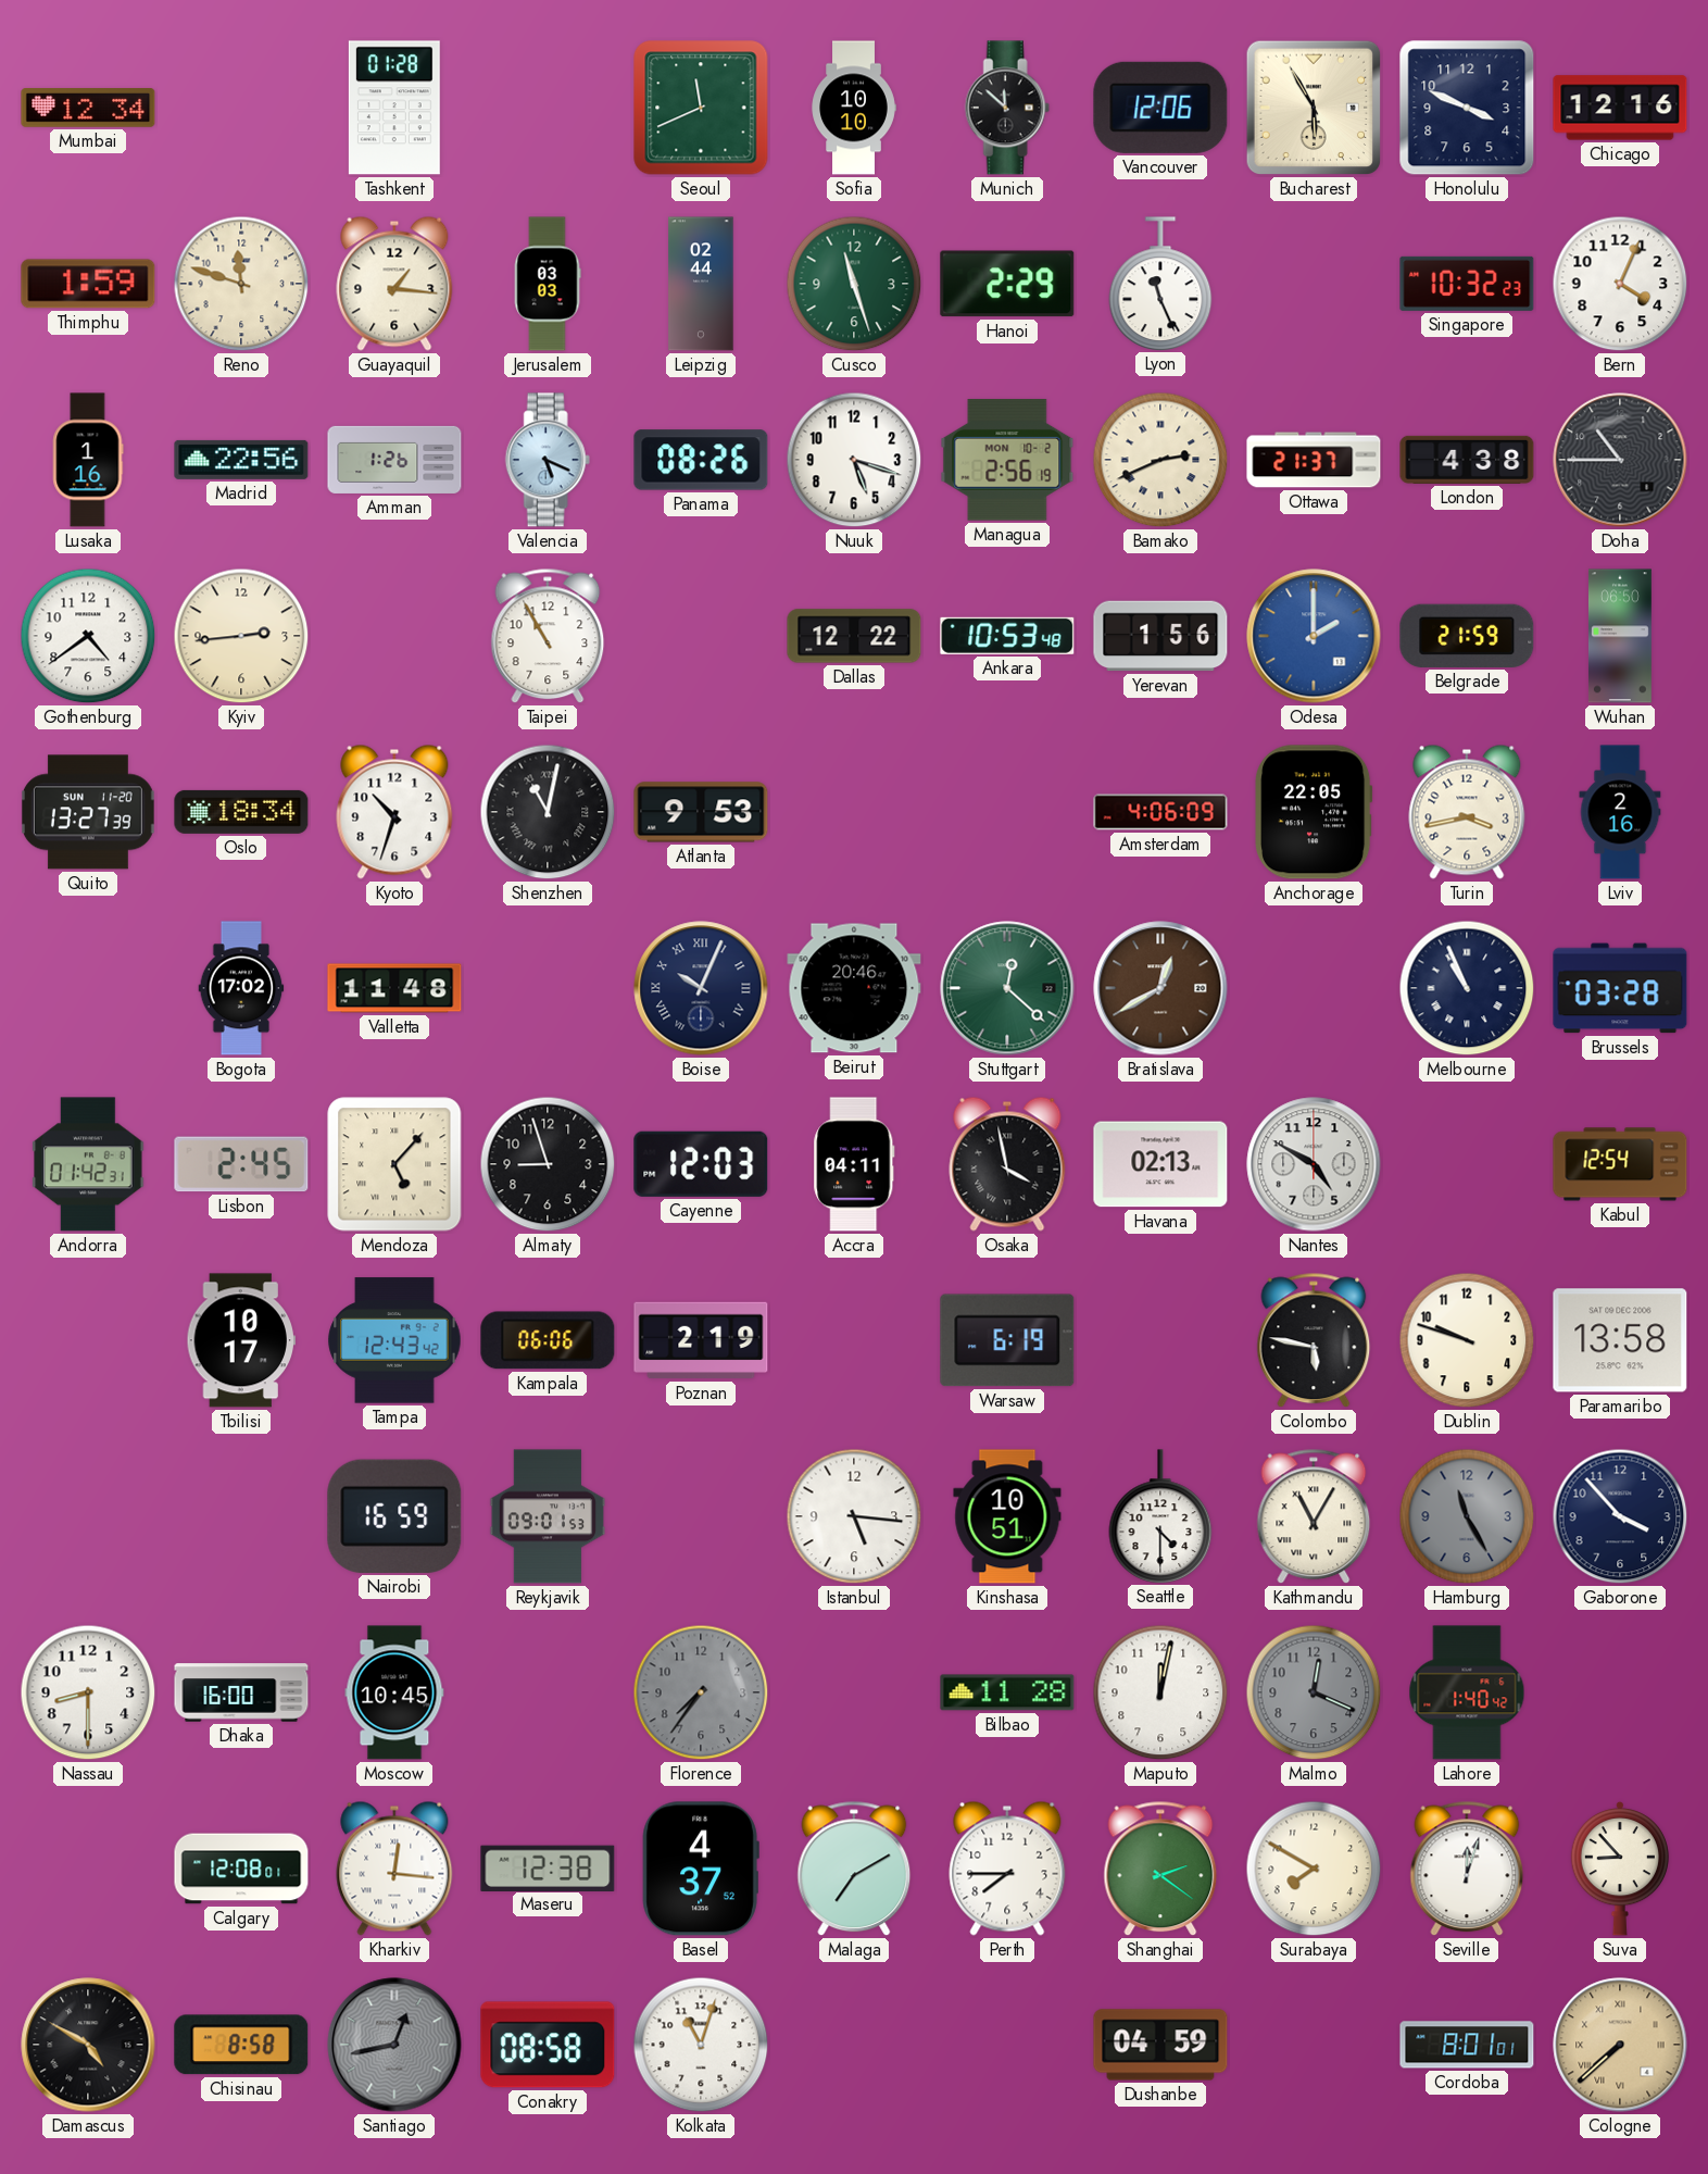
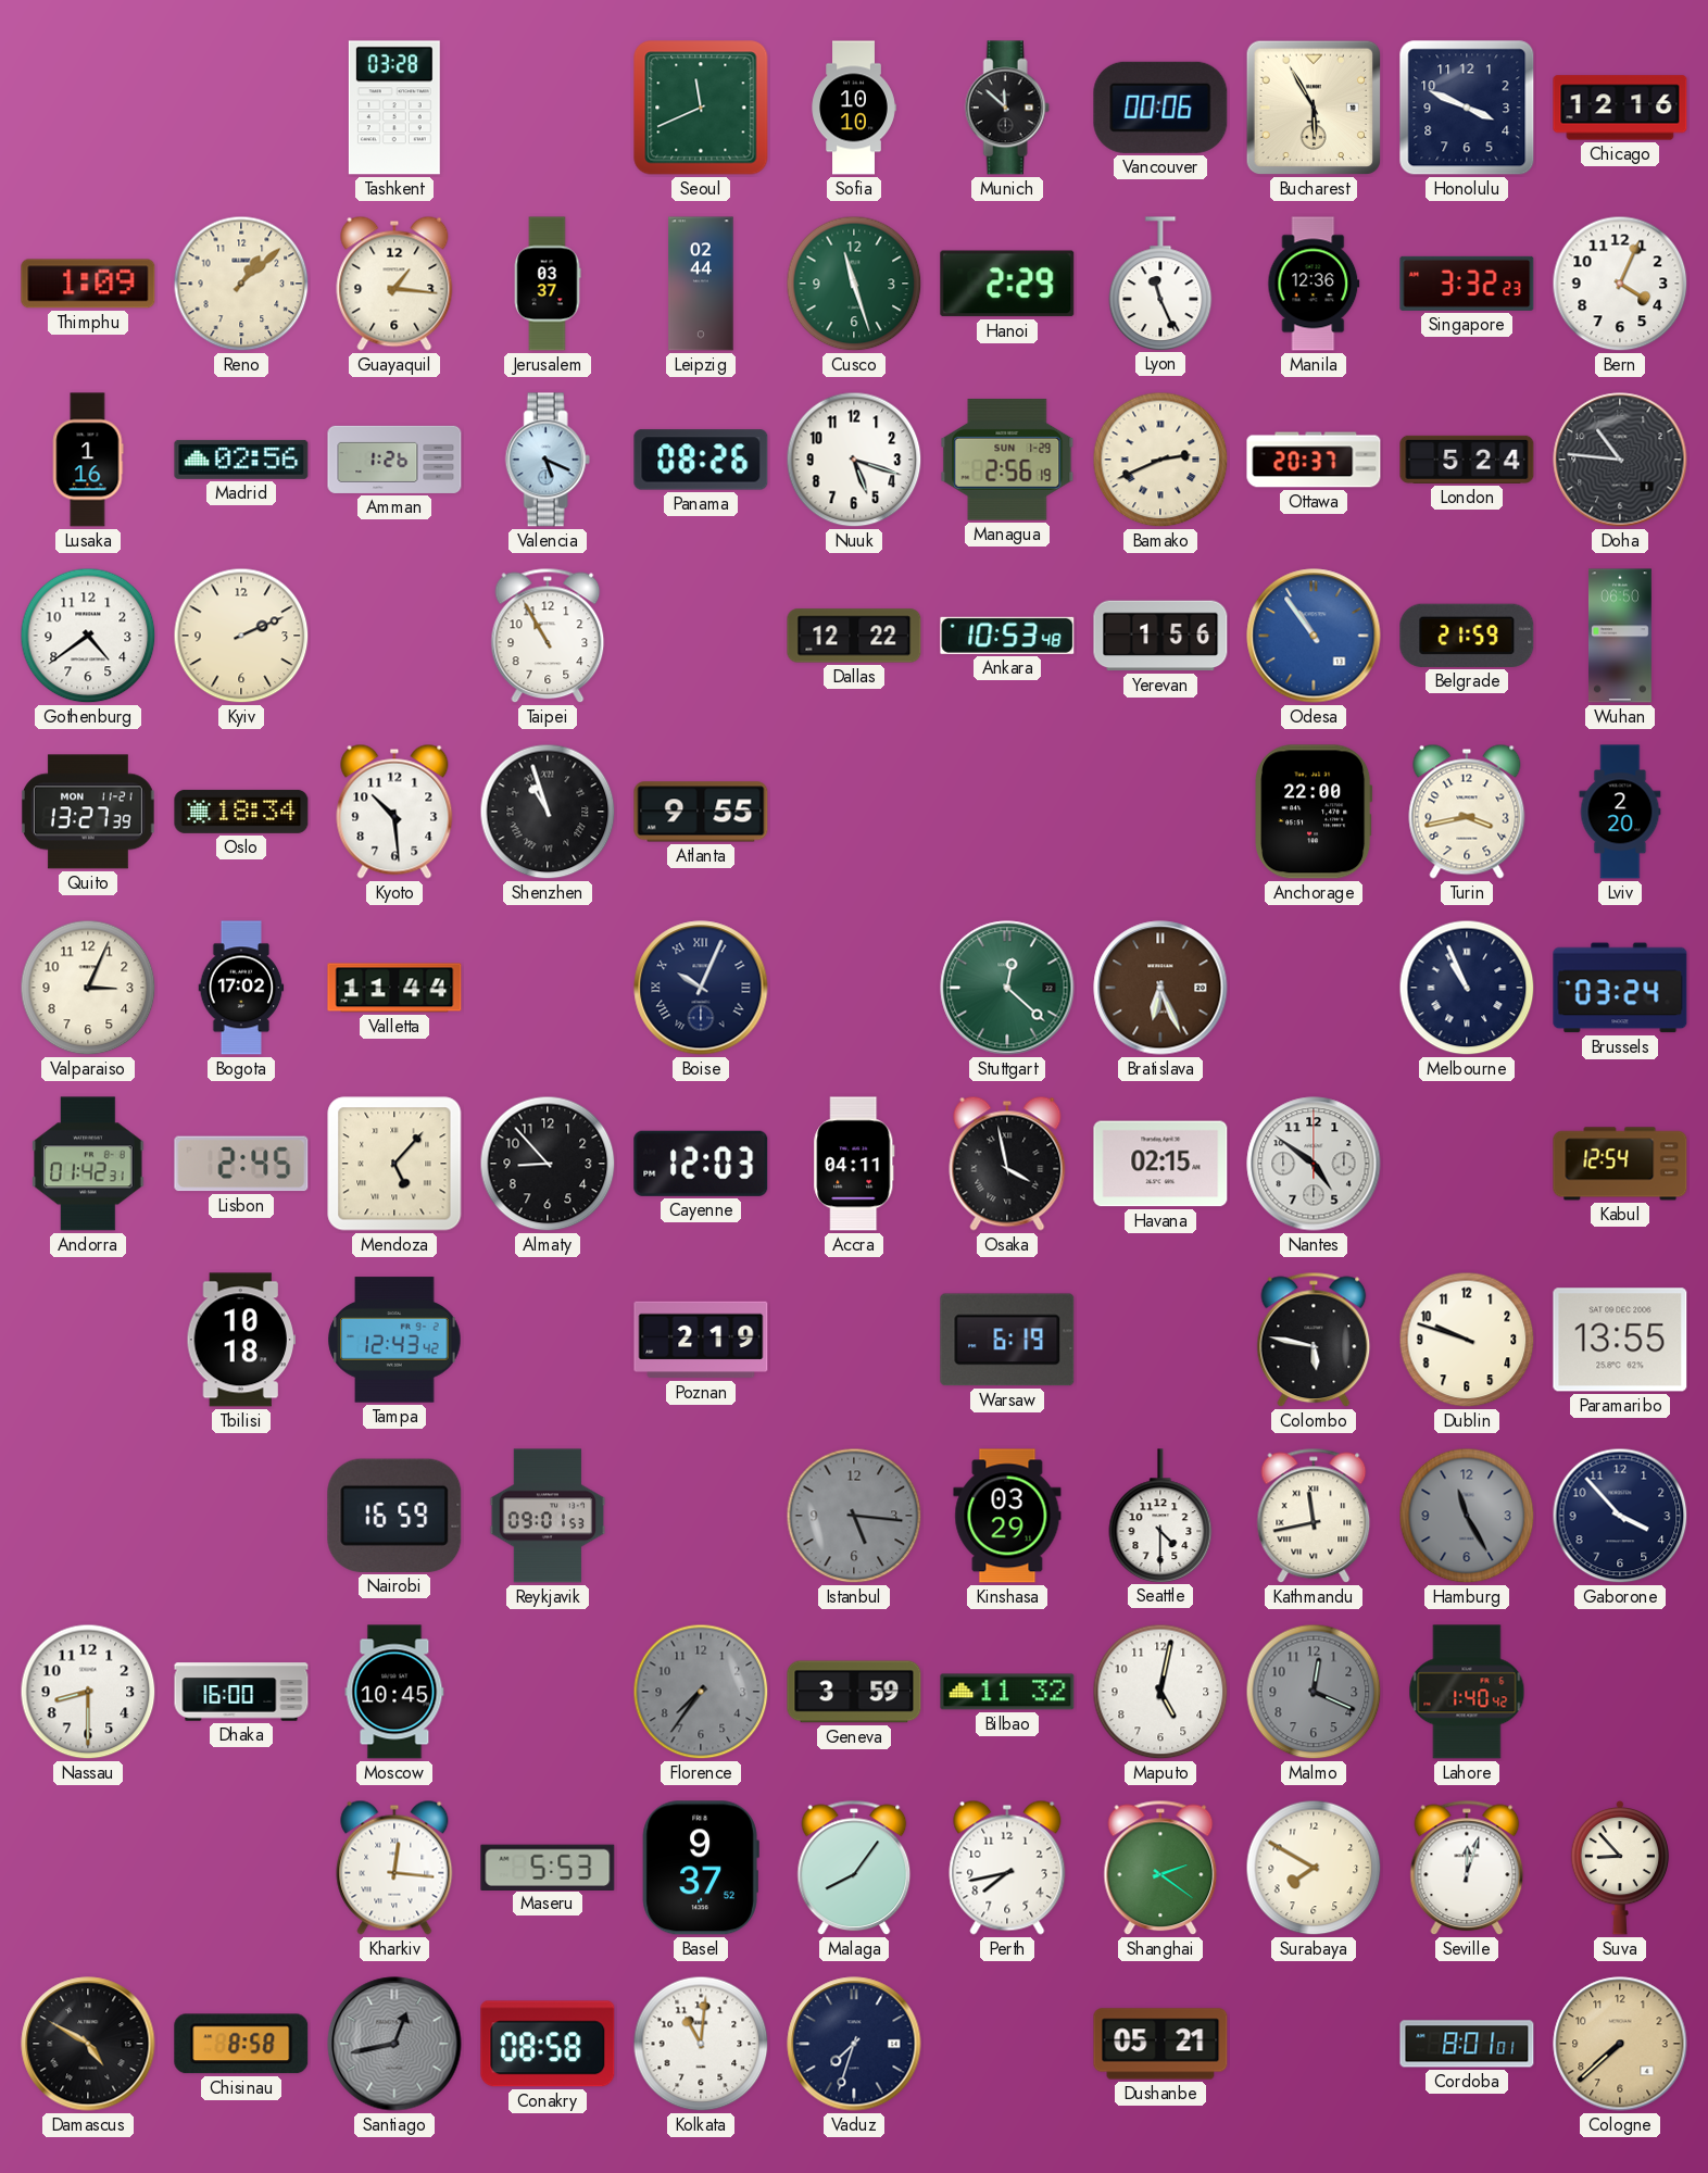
Mumbai: 12:34 -> none (88, 109)
Tashkent: 01:28 -> 03:28 (394, 108)
Vancouver: 12:06 -> 00:06 (1160, 108)
Thimphu: 1:59 -> 1:09 (88, 284)
Reno: 11:48 -> 1:08 (241, 284)
Jerusalem: 03:03 -> 03:37 (548, 284)
Manila: none -> 12:36 (1314, 284)
Singapore: 10:32 -> 3:32 (1467, 284)
Madrid: 22:56 -> 02:56 (241, 460)
Managua date: MON 10-2 -> SUN 1-29 (1007, 461)
Ottawa: 21:37 -> 20:37 (1314, 460)
London: 4:38 -> 5:24 (1467, 460)
Doha: 10:45 -> 10:46 (1620, 460)
Kyiv: 2:44 -> 2:11 (241, 636)
Odesa: 2:00 -> 10:54 (1314, 636)
Quito date: SUN 11-20 -> MON 11-21 (88, 812)
Kyoto: 10:33 -> 10:29 (394, 812)
Shenzhen: 11:02 -> 10:57 (548, 812)
Atlanta: 9:53 -> 9:55 (701, 812)
Amsterdam: 4:06 -> none (1160, 812)
Anchorage: 22:05 -> 22:00 (1315, 812)
Lviv: 2:16 -> 2:20 (1620, 812)
Valparaiso: none -> 3:04 (88, 988)
Valletta: 11:48 -> 11:44 (394, 988)
Beirut: 20:46 -> none (854, 988)
Bratislava: 12:40 -> 6:26 (1160, 988)
Brussels: 03:28 -> 03:24 (1620, 988)
Almaty: 8:57 -> 8:53 (548, 1164)
Havana: 02:13 -> 02:15 (1160, 1164)
Nantes: 4:50 -> 4:51 (1314, 1164)
Tbilisi: 10:17 -> 10:18 (241, 1340)
Kampala: 06:06 -> none (548, 1340)
Paramaribo: 13:58 -> 13:55 (1620, 1340)
Istanbul dial: white -> grey (854, 1516)
Kinshasa: 10:51 -> 03:29 (1007, 1516)
Kathmandu: 11:05 -> 11:43 (1314, 1516)
Geneva: none -> 3:59 (854, 1692)
Bilbao: 11:28 -> 11:32 (1007, 1692)
Maputo: 12:02 -> 5:02 (1160, 1692)
Calgary: 12:08 -> none (241, 1869)
Maseru: 12:38 -> 5:53 (548, 1867)
Basel: 4:37 -> 9:37 (701, 1868)
Malaga: 7:10 -> 8:06 (854, 1868)
Perth: 7:45 -> 7:43 (1007, 1868)
Kolkata: 11:03 -> 11:01 (701, 2044)
Vaduz: none -> 7:33 (854, 2044)
Dushanbe: 04:59 -> 05:21 (1160, 2044)
Cologne numerals: Roman -> Arabic (1620, 2044)
